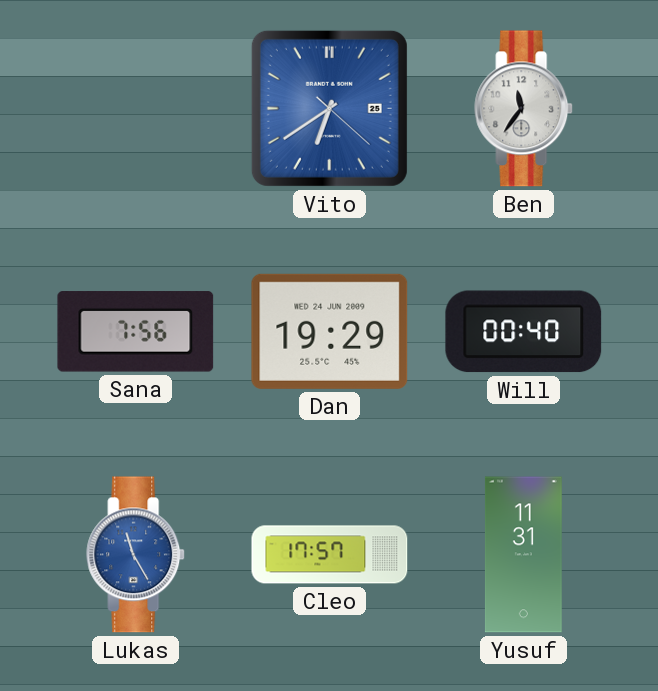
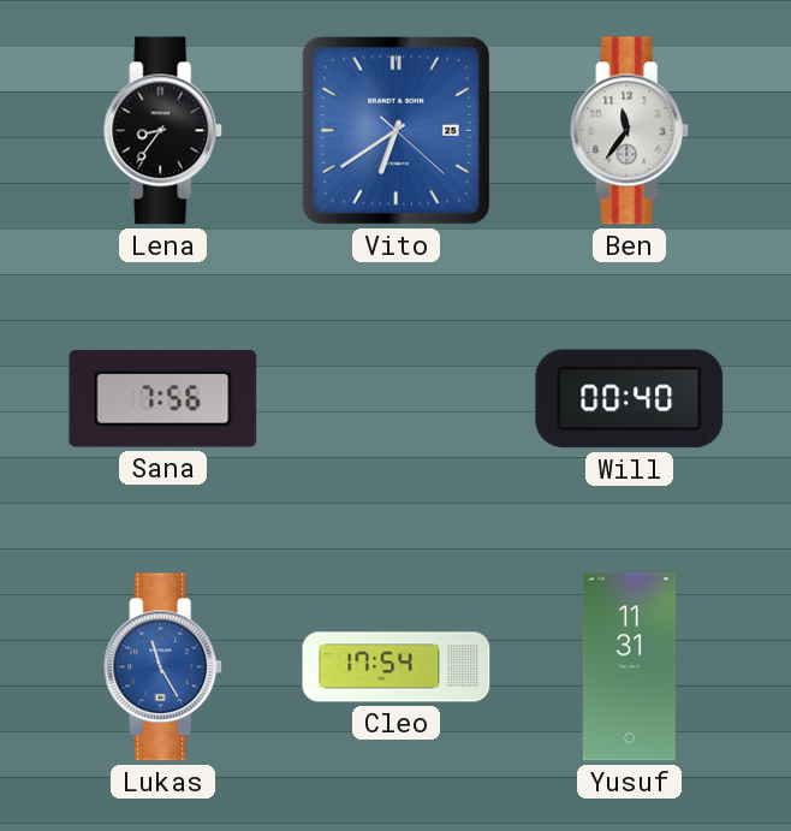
Lena: none -> 8:36 (163, 131)
Dan: 19:29 -> none (330, 331)
Cleo: 17:57 -> 17:54 (397, 667)
